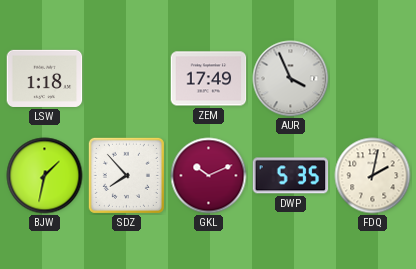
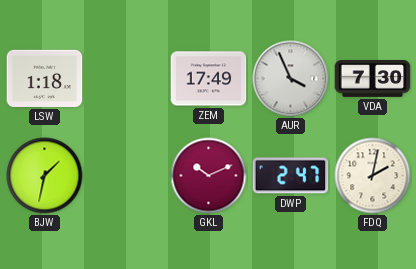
VDA: none -> 7:30 (373, 79)
SDZ: 7:53 -> none (126, 175)
DWP: 5:35 -> 2:47 (291, 176)
